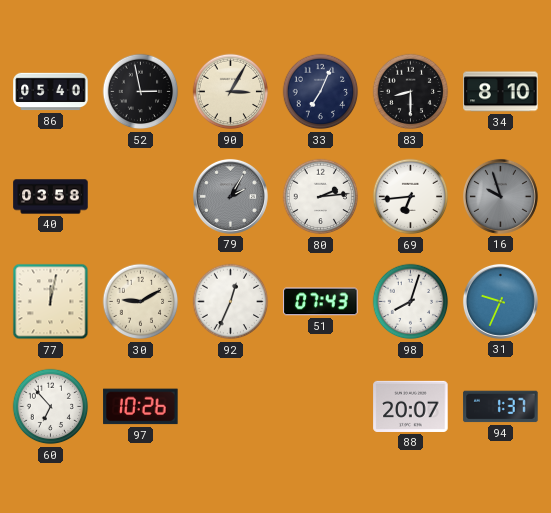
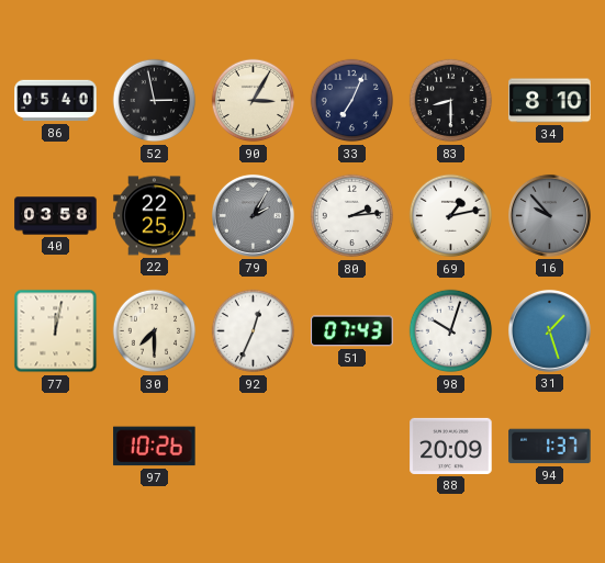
22: none -> 22:25 (155, 216)
69: 6:44 -> 1:13 (451, 216)
16: 9:57 -> 9:53 (549, 215)
30: 9:10 -> 7:30 (155, 331)
98: 8:03 -> 10:03 (451, 331)
31: 9:34 -> 1:27 (549, 330)
60: 6:53 -> none (51, 407)
88: 20:07 -> 20:09 (451, 446)
